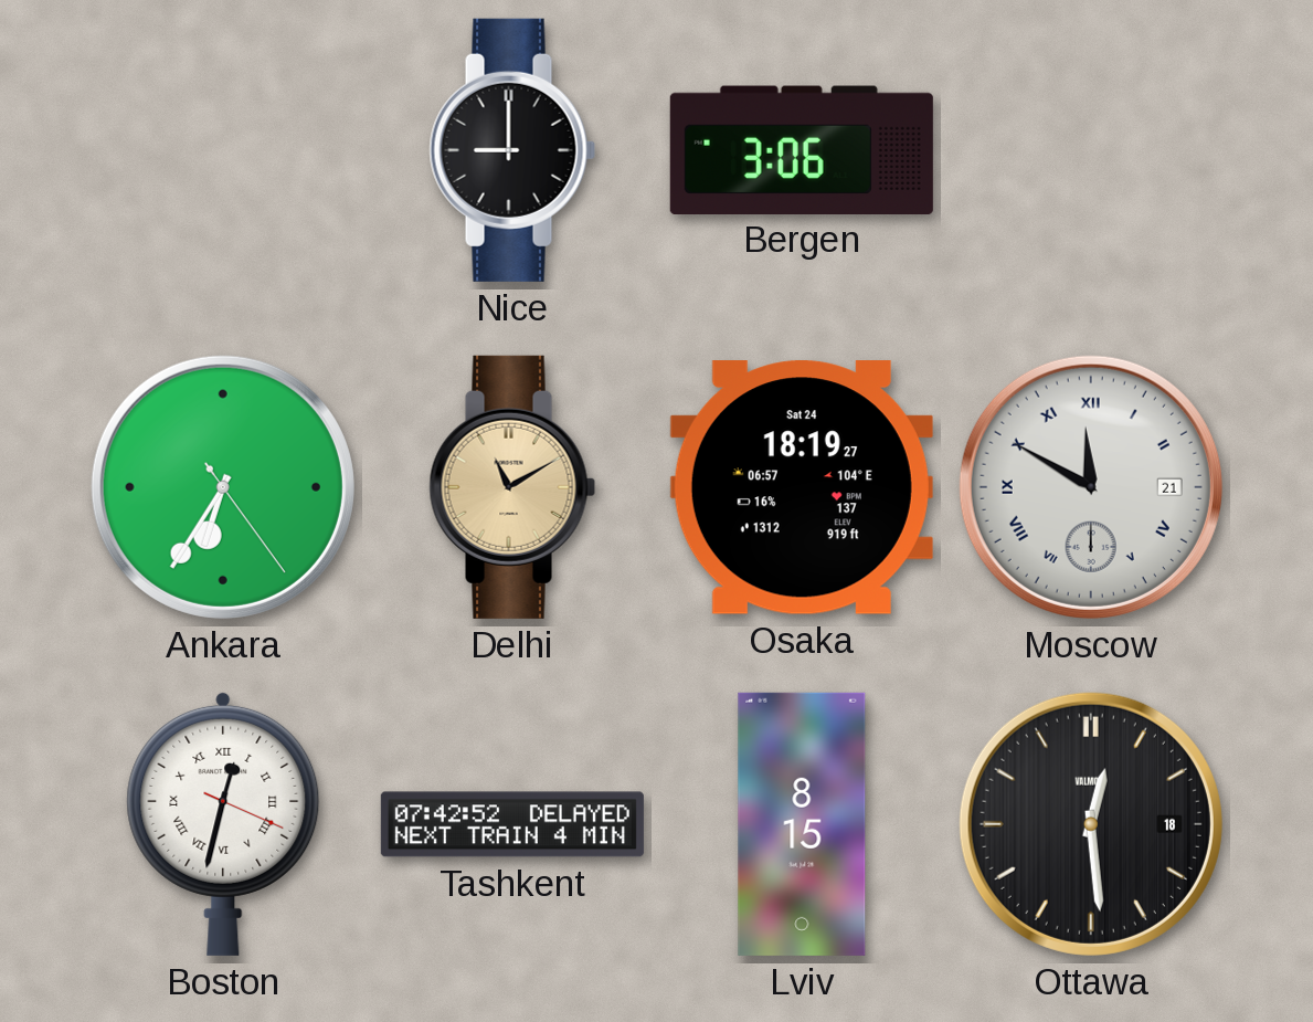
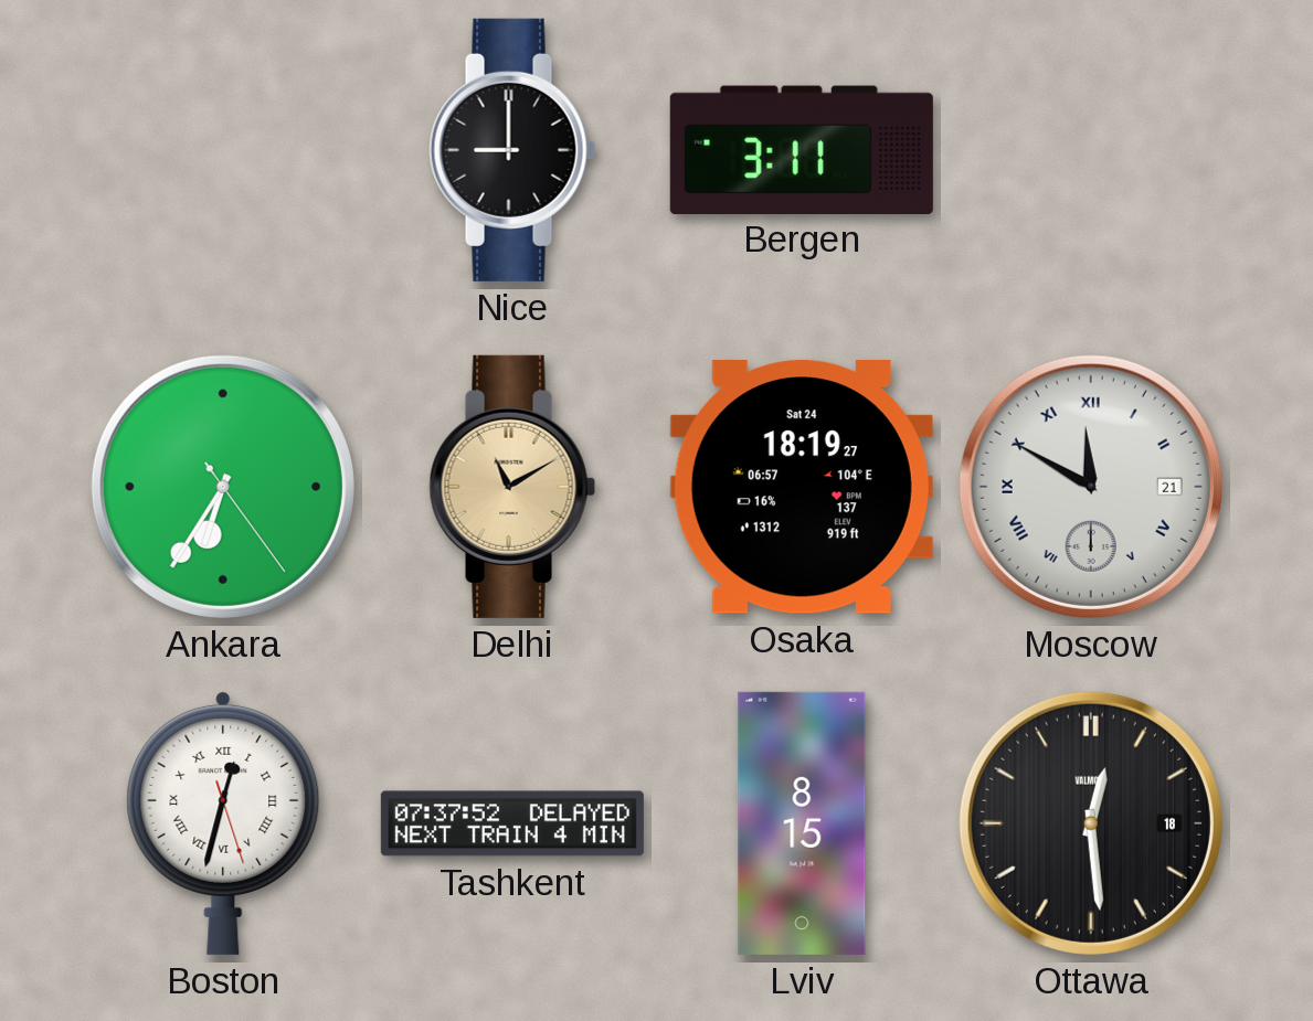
Bergen: 3:06 -> 3:11 (802, 149)
Boston: 12:32:19 -> 12:32:27 (223, 822)
Tashkent: 07:42 -> 07:37 (512, 823)
